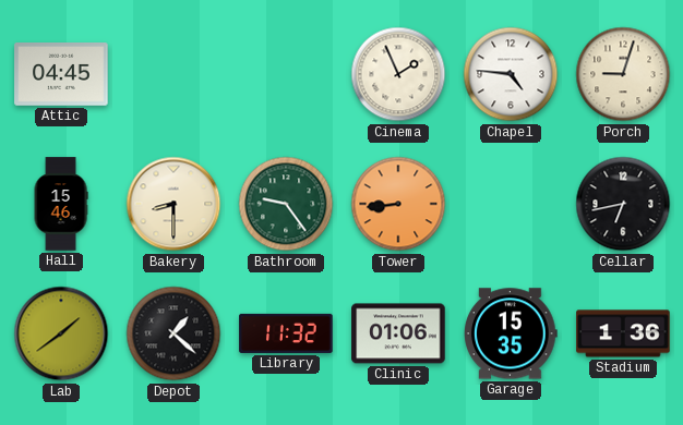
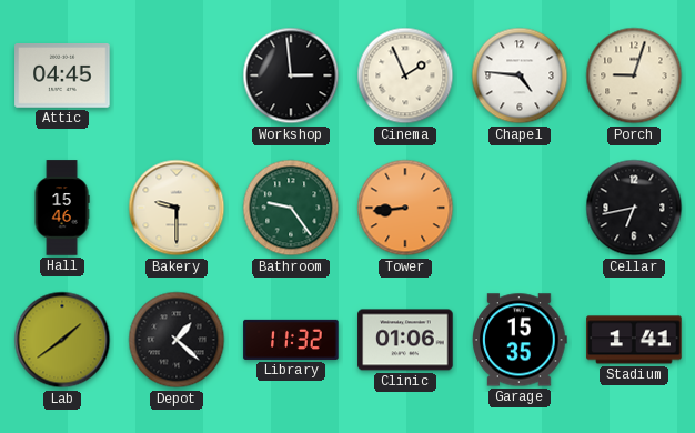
Workshop: none -> 2:59 (291, 75)
Bakery: 8:30 -> 9:30 (177, 208)
Stadium: 1:36 -> 1:41 (634, 340)
